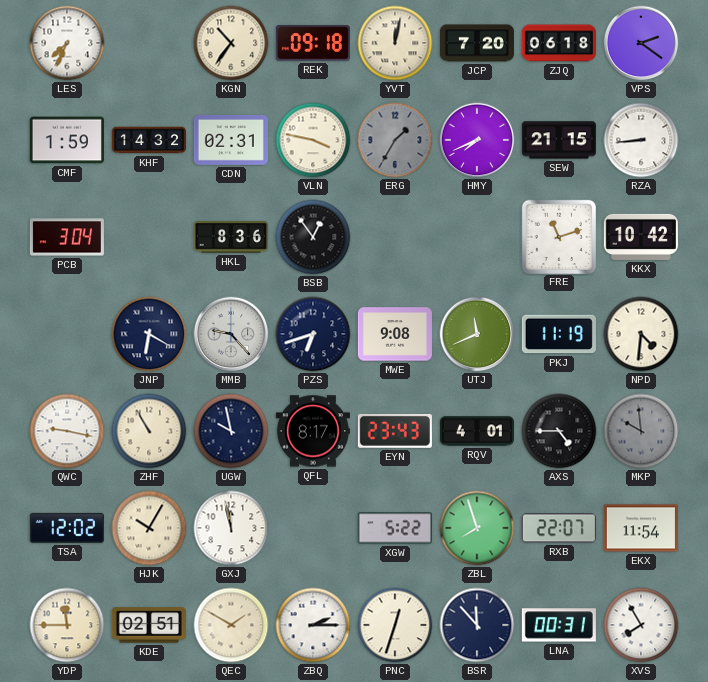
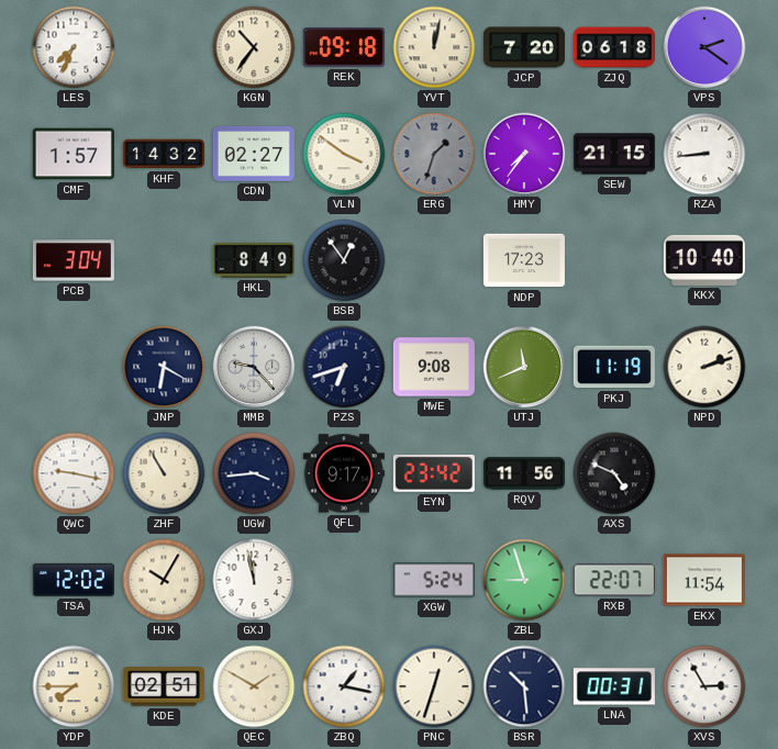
CMF: 1:59 -> 1:57 (74, 154)
CDN: 02:31 -> 02:27 (254, 154)
VLN: 3:47 -> 3:51 (344, 154)
ERG: 1:35 -> 1:33 (434, 154)
HMY: 7:41 -> 7:36 (524, 154)
HKL: 8:36 -> 8:49 (254, 261)
NDP: none -> 17:23 (524, 260)
FRE: 11:12 -> none (558, 236)
KKX: 10:42 -> 10:40 (704, 260)
NPD: 4:31 -> 2:12 (704, 367)
UGW: 9:58 -> 3:44 (254, 473)
QFL: 8:17 -> 9:17 (344, 473)
EYN: 23:43 -> 23:42 (434, 473)
RQV: 4:01 -> 11:56 (524, 473)
AXS: 4:45 -> 4:49 (614, 473)
MKP: 9:59 -> none (641, 431)
XGW: 5:22 -> 5:24 (434, 580)
ZBL: 7:57 -> 8:57 (524, 580)
YDP: 11:45 -> 7:45 (74, 686)
ZBQ: 2:15 -> 1:17 (344, 686)
BSR: 11:53 -> 10:29 (524, 686)
XVS: 7:55 -> 2:55 (704, 686)
